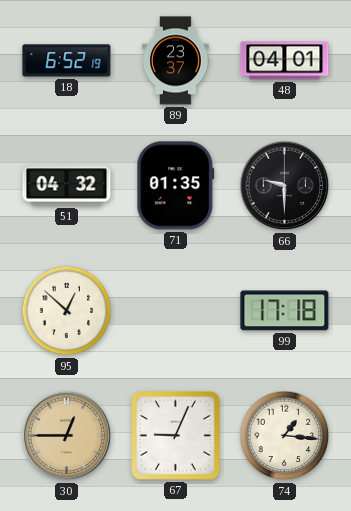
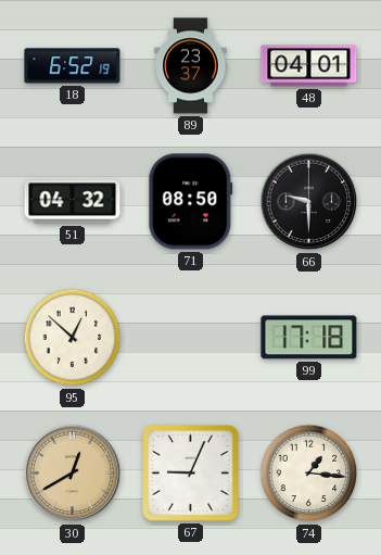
71: 01:35 -> 08:50 (191, 202)
30: 12:45 -> 12:40 (73, 474)
